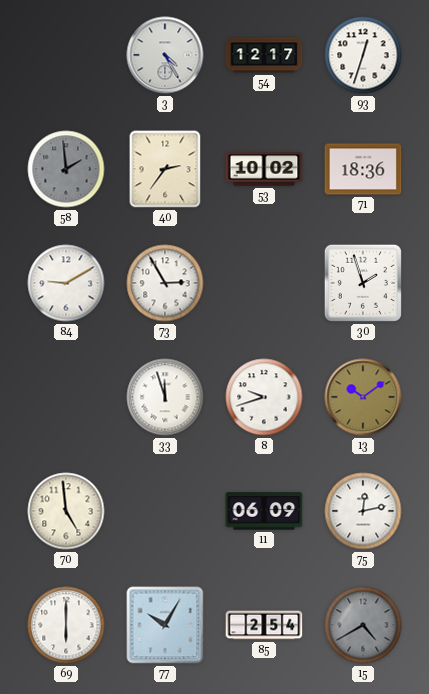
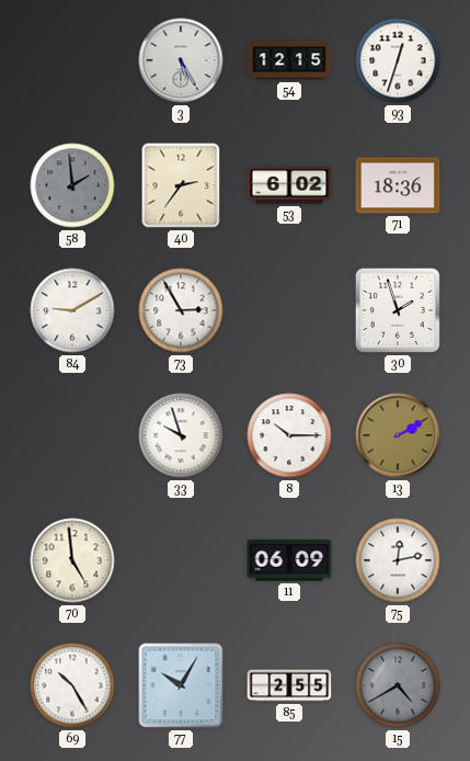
3: 4:25 -> 5:25 (181, 60)
54: 12:17 -> 12:15 (289, 60)
53: 10:02 -> 6:02 (289, 185)
33: 11:57 -> 9:57 (181, 435)
8: 9:42 -> 10:15 (289, 435)
13: 10:09 -> 2:10 (398, 435)
69: 6:00 -> 10:25 (72, 685)
85: 2:54 -> 2:55 (289, 685)
